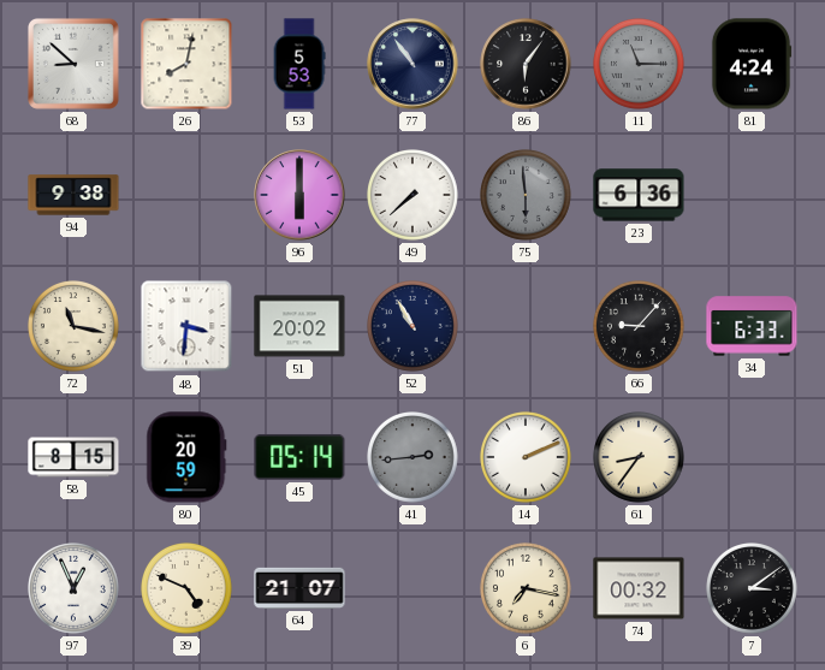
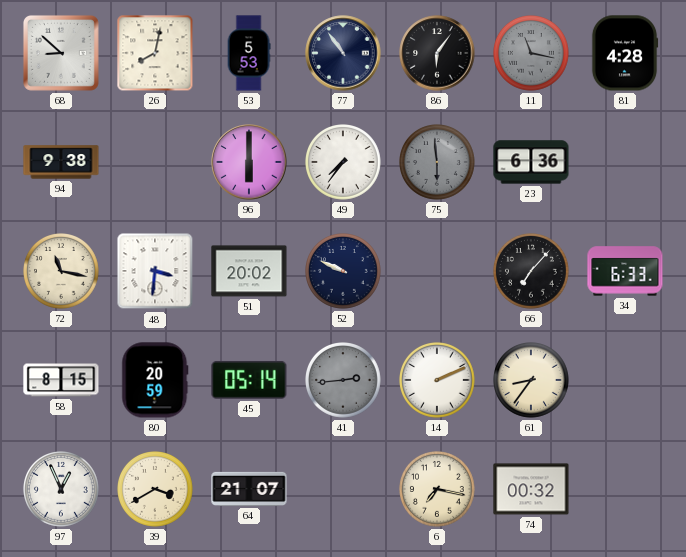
11: 11:15 -> 11:17 (532, 54)
81: 4:24 -> 4:28 (625, 53)
49: 7:38 -> 7:36 (344, 163)
52: 10:55 -> 9:49 (344, 272)
66: 9:07 -> 7:07 (532, 272)
39: 4:49 -> 3:40 (156, 490)
7: 3:09 -> none (753, 589)
